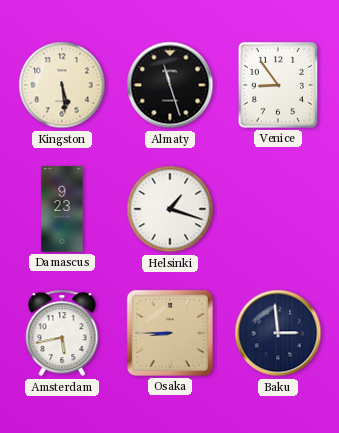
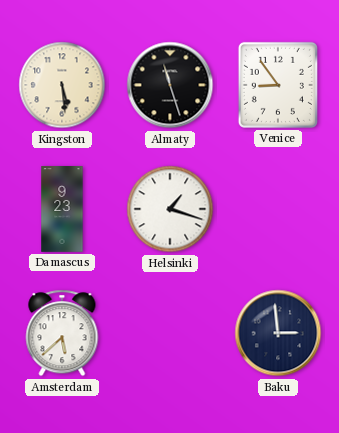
Amsterdam: 5:43 -> 5:38 (62, 333)
Osaka: 8:45 -> none (170, 333)
